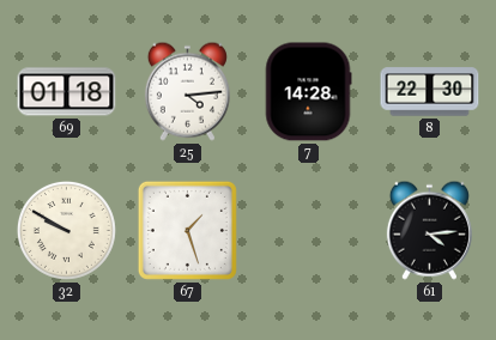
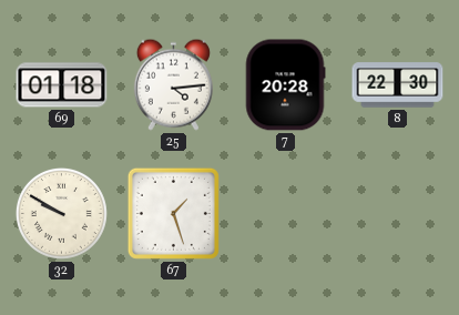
7: 14:28 -> 20:28 (285, 85)
61: 4:14 -> none (429, 230)
